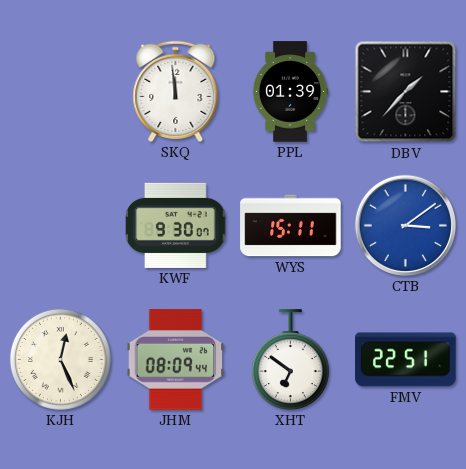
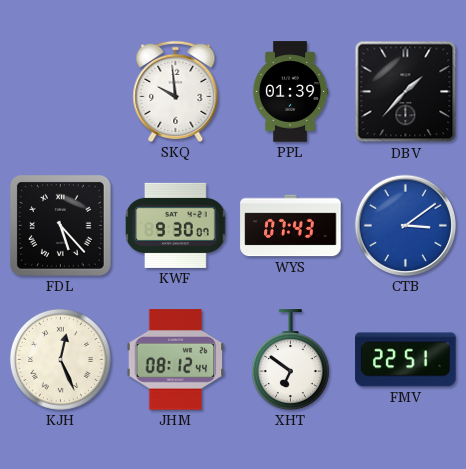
SKQ: 11:59 -> 9:59 (176, 91)
FDL: none -> 5:23 (60, 225)
WYS: 15:11 -> 07:43 (291, 226)
JHM: 08:09 -> 08:12 (176, 360)
